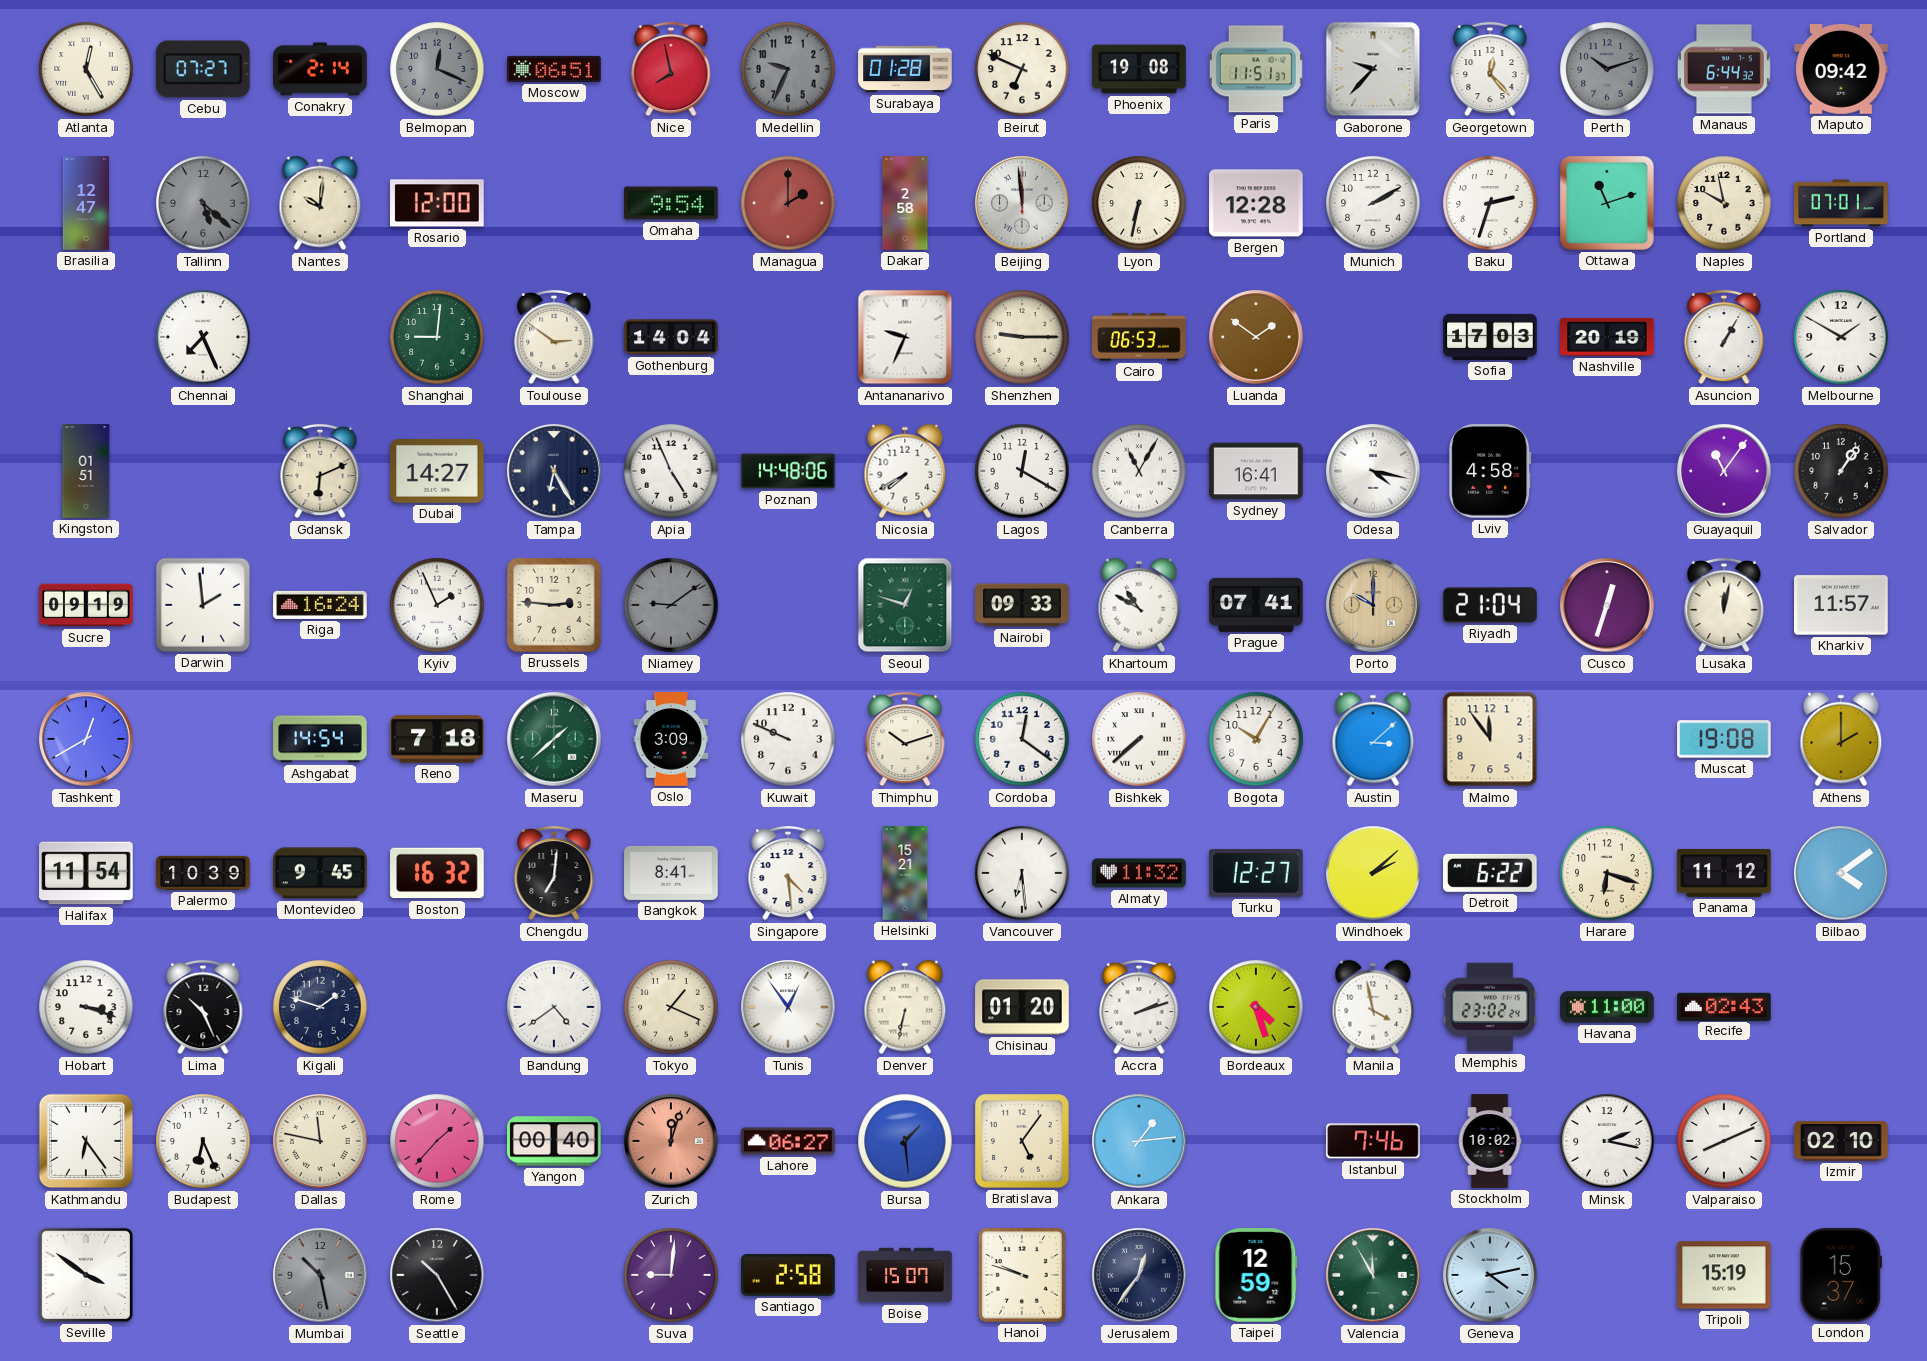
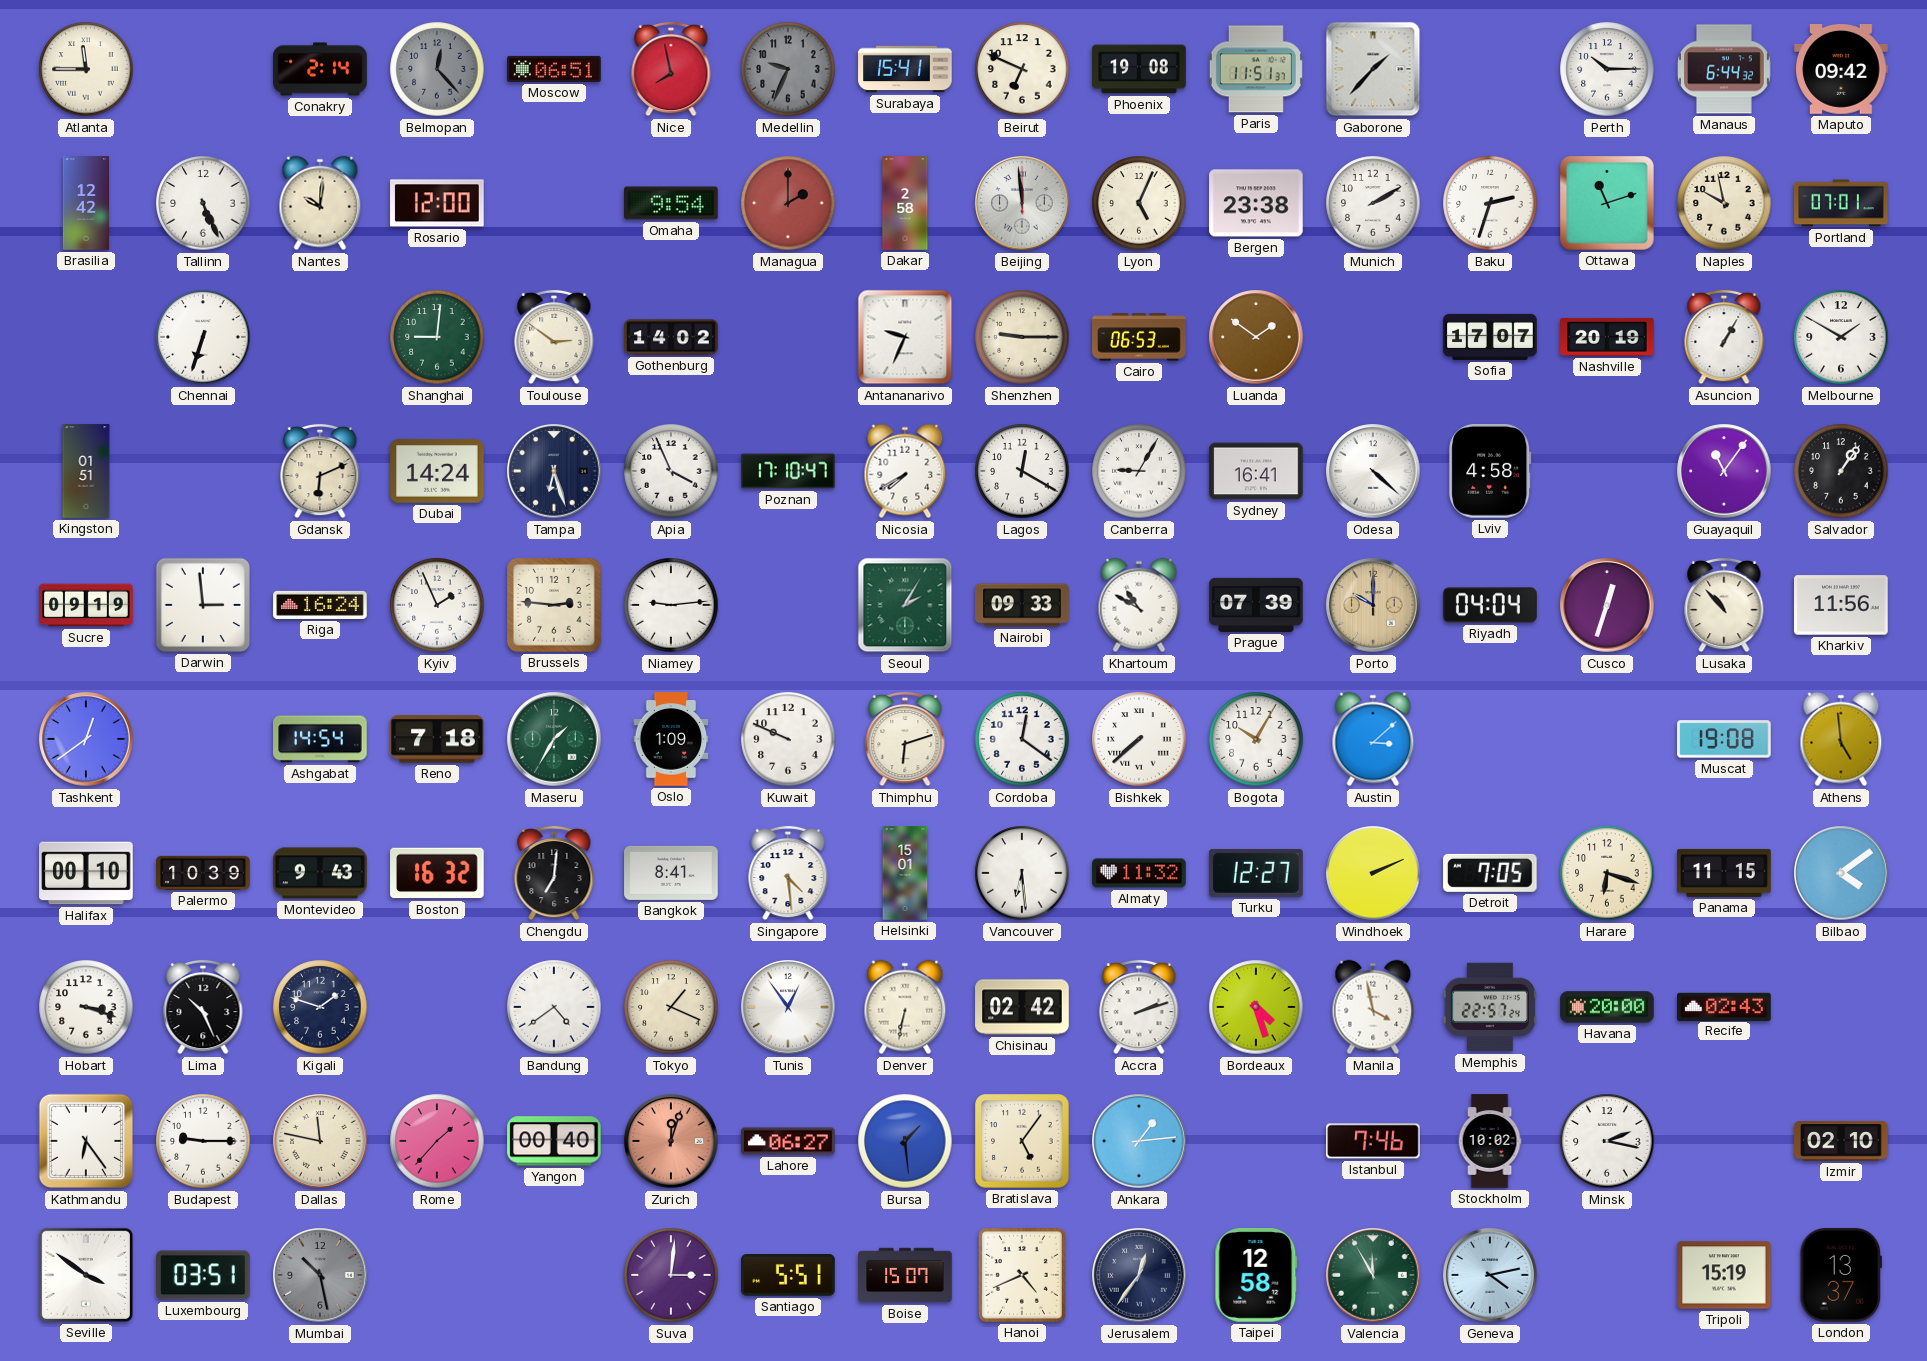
Atlanta: 12:25 -> 11:45 (86, 69)
Cebu: 07:27 -> none (203, 69)
Belmopan: 12:19 -> 12:23 (437, 69)
Surabaya: 01:28 -> 15:41 (905, 69)
Gaborone: 9:37 -> 1:37 (1373, 69)
Georgetown: 12:23 -> none (1490, 69)
Perth: 10:12 -> 10:15 (1607, 69)
Perth dial: grey -> white (1607, 69)
Brasilia: 12:47 -> 12:42 (85, 203)
Tallinn: 5:22 -> 5:26 (203, 203)
Tallinn dial: grey -> white (203, 203)
Lyon: 6:32 -> 5:04 (1139, 203)
Bergen: 12:28 -> 23:38 (1256, 203)
Chennai: 7:26 -> 6:33 (203, 337)
Gothenburg: 14:04 -> 14:02 (671, 337)
Sofia: 17:03 -> 17:07 (1490, 337)
Dubai: 14:27 -> 14:24 (437, 472)
Tampa: 6:25 -> 6:27 (554, 471)
Apia: 4:56 -> 3:56 (671, 471)
Poznan: 14:48 -> 17:10 (788, 471)
Canberra: 11:05 -> 9:05 (1139, 471)
Odesa: 4:17 -> 4:22 (1373, 471)
Darwin: 1:59 -> 2:59 (203, 605)
Niamey: 9:09 -> 9:14 (671, 605)
Niamey dial: grey -> white (671, 605)
Seoul: 12:48 -> 2:05 (905, 605)
Prague: 07:41 -> 07:39 (1256, 605)
Riyadh: 21:04 -> 04:04 (1490, 605)
Lusaka: 12:02 -> 10:53 (1724, 605)
Kharkiv: 11:57 -> 11:56 (1841, 605)
Tashkent: 12:40 -> 12:39 (86, 739)
Maseru: 1:38 -> 1:35 (554, 739)
Oslo: 3:09 -> 1:09 (671, 739)
Thimphu: 10:12 -> 6:12 (905, 739)
Malmo: 11:54 -> none (1490, 739)
Athens: 2:00 -> 4:59 (1841, 739)
Halifax: 11:54 -> 00:10 (86, 873)
Montevideo: 9:45 -> 9:43 (320, 873)
Helsinki: 15:21 -> 15:01 (905, 873)
Windhoek: 2:08 -> 2:11 (1373, 873)
Detroit: 6:22 -> 7:05 (1491, 873)
Panama: 11:12 -> 11:15 (1724, 873)
Chisinau: 01:20 -> 02:42 (1022, 1007)
Memphis: 23:02 -> 22:57 (1490, 1007)
Havana: 11:00 -> 20:00 (1607, 1007)
Budapest: 6:26 -> 9:15 (203, 1141)
Valparaiso: 8:11 -> none (1724, 1141)
Luxembourg: none -> 03:51 (203, 1275)
Seattle: 10:25 -> none (437, 1275)
Suva: 9:01 -> 3:01 (671, 1275)
Santiago: 2:58 -> 5:51 (788, 1275)
Hanoi: 9:48 -> 4:41 (1022, 1275)
Taipei: 12:59 -> 12:58 (1256, 1275)
London: 15:37 -> 13:37 (1840, 1275)
